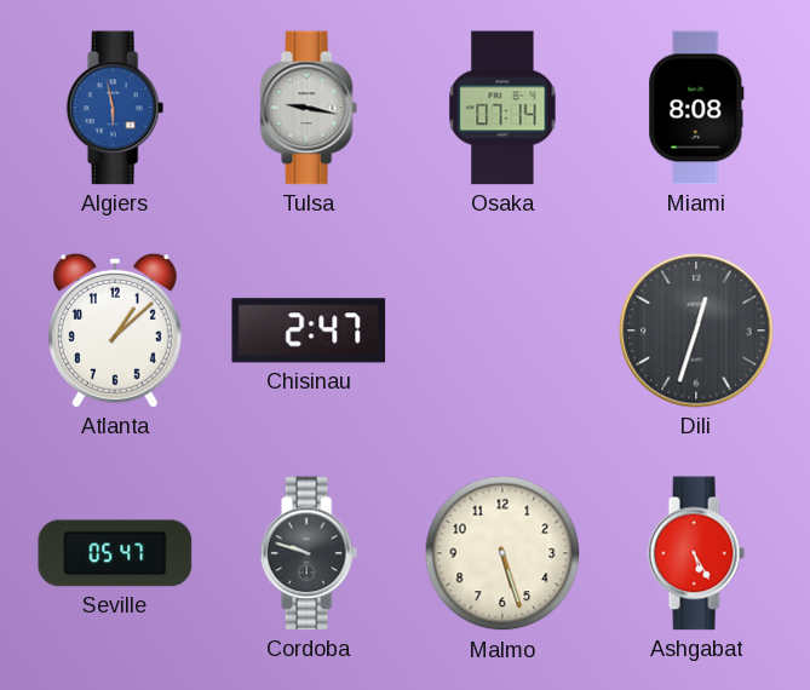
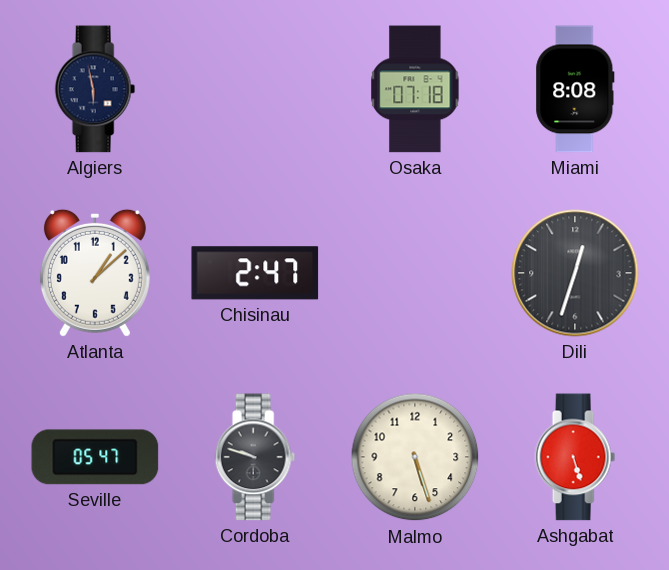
Algiers dial: blue -> navy (95, 89)
Tulsa: 9:17 -> none (309, 108)
Osaka: 07:14 -> 07:18 (415, 89)
Ashgabat: 5:25 -> 5:27 (575, 457)
